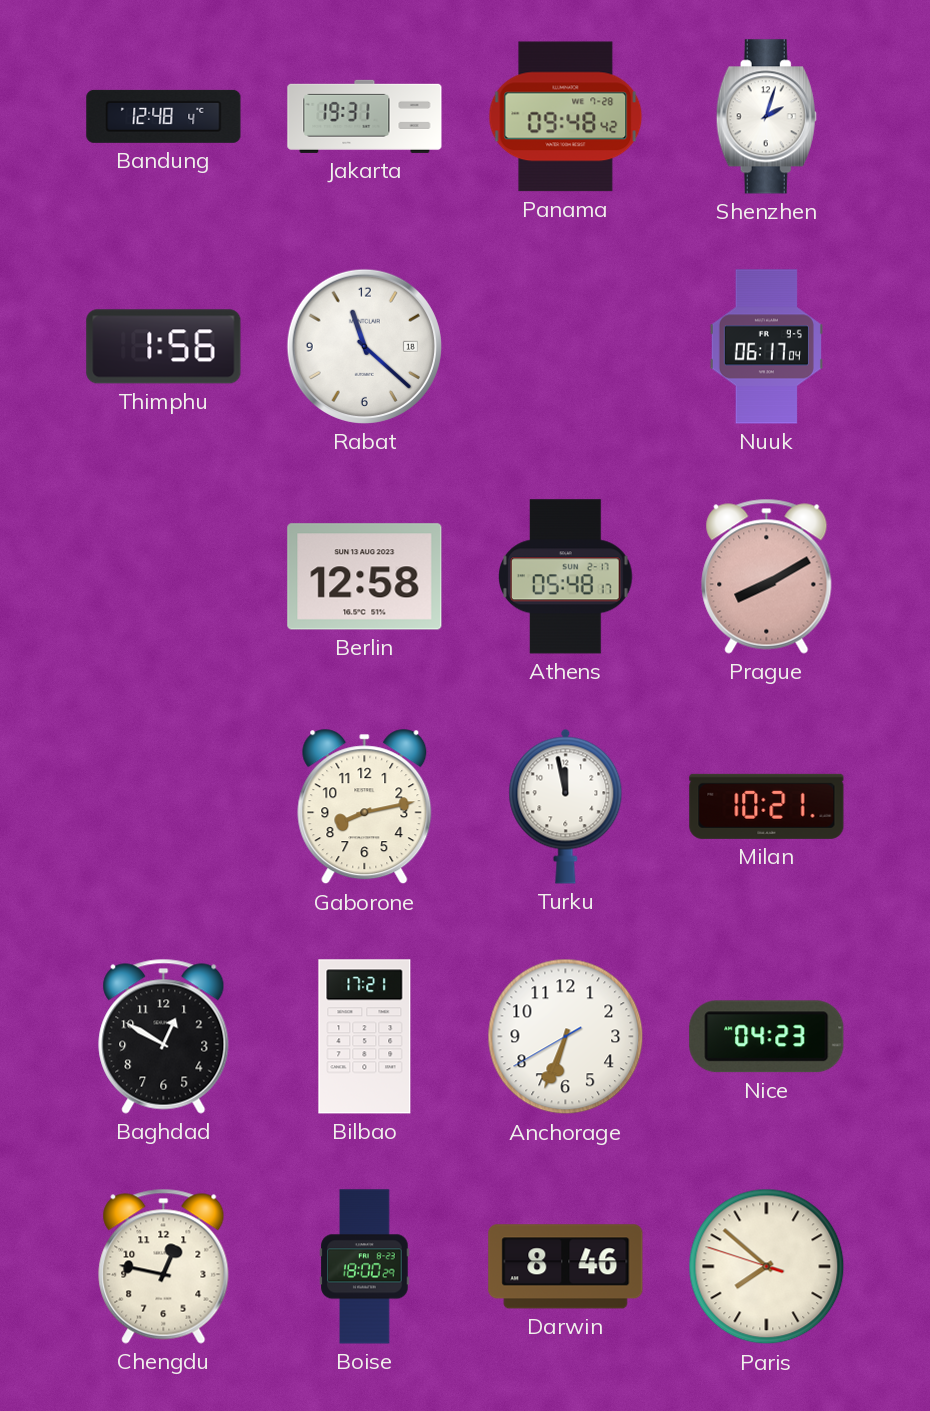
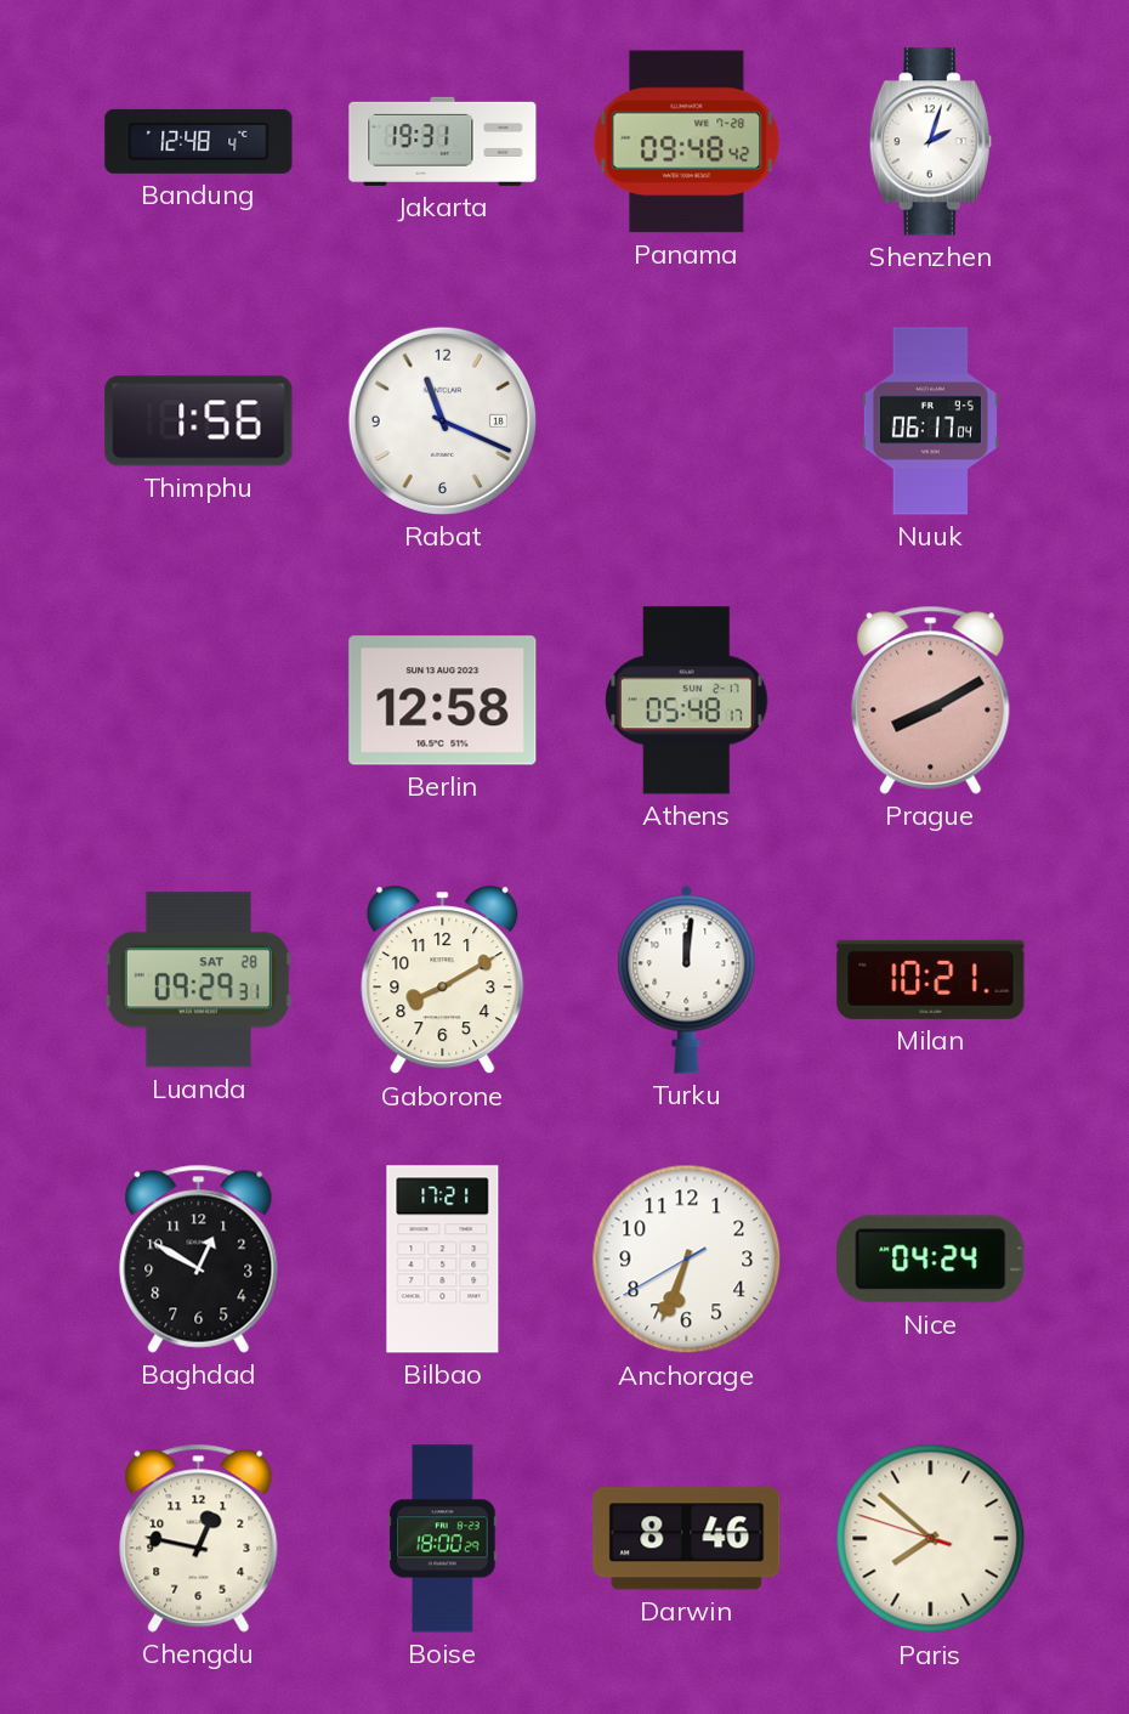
Rabat: 11:22 -> 11:19 (442, 420)
Luanda: none -> 09:29 (198, 980)
Gaborone: 8:13 -> 8:10 (443, 980)
Turku: 11:58 -> 12:01 (687, 979)
Nice: 04:23 -> 04:24 (931, 1260)
